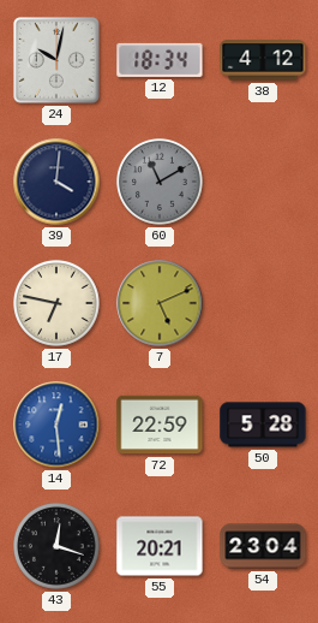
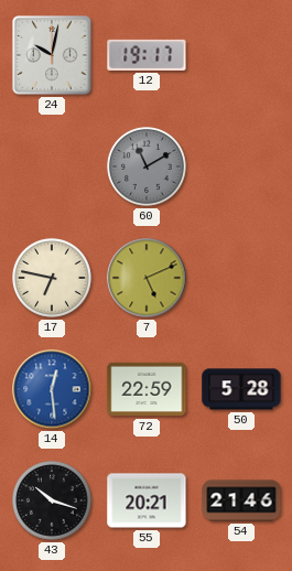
12: 18:34 -> 19:17 (147, 55)
38: 4:12 -> none (263, 60)
39: 4:01 -> none (56, 182)
43: 12:18 -> 10:18 (52, 500)
54: 23:04 -> 21:46 (241, 500)
